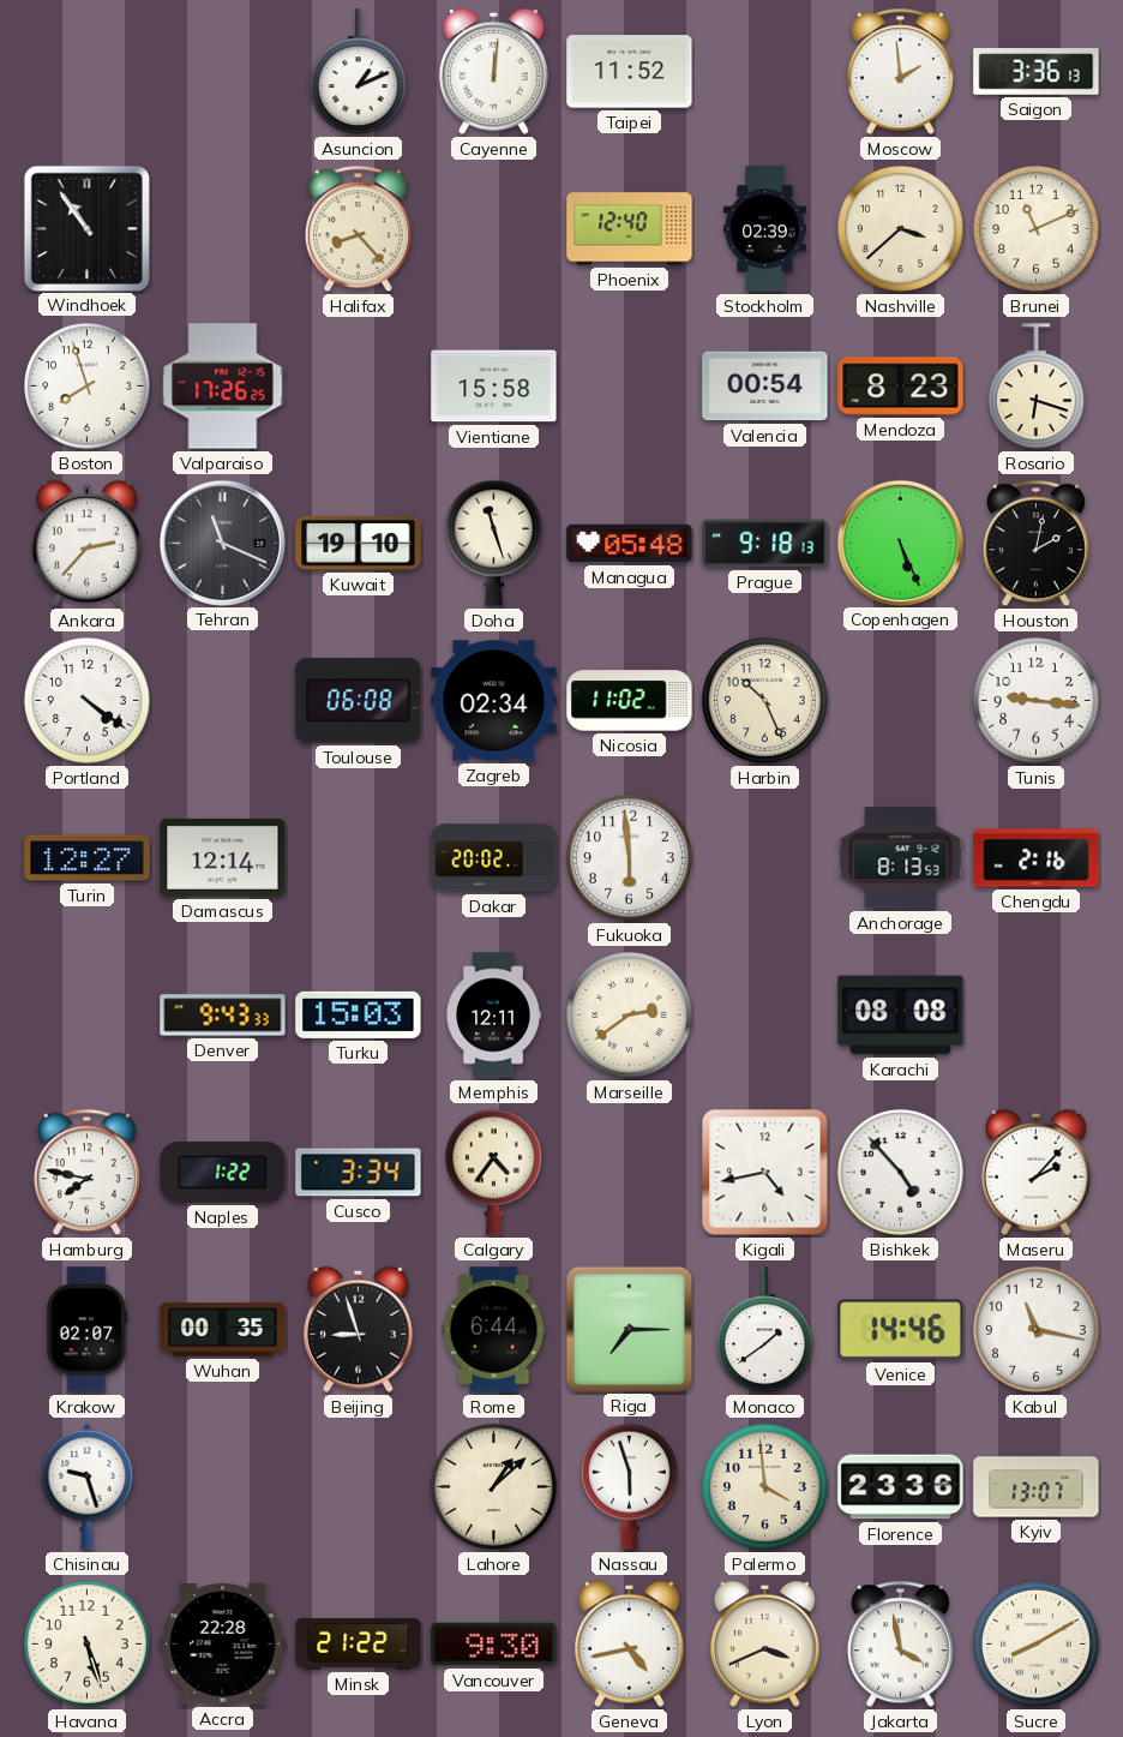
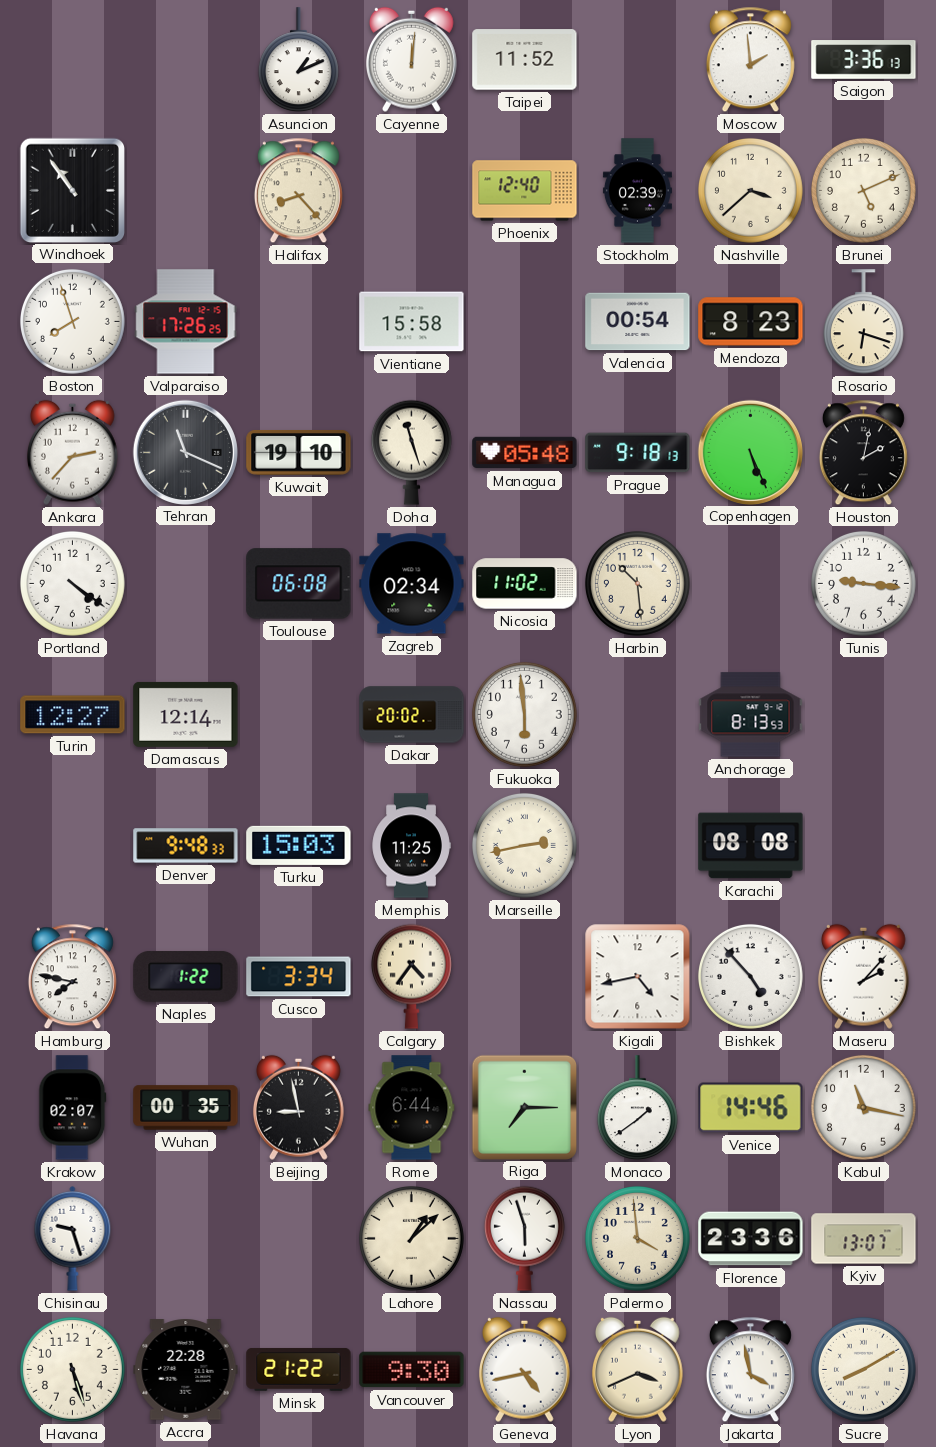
Brunei: 11:11 -> 5:11 (863, 190)
Harbin: 10:26 -> 10:29 (637, 583)
Chengdu: 2:16 -> none (1037, 858)
Denver: 9:43 -> 9:48 (186, 846)
Memphis: 12:11 -> 11:25 (411, 846)
Marseille: 2:39 -> 2:43 (524, 845)
Beijing: 8:57 -> 8:58 (298, 1107)
